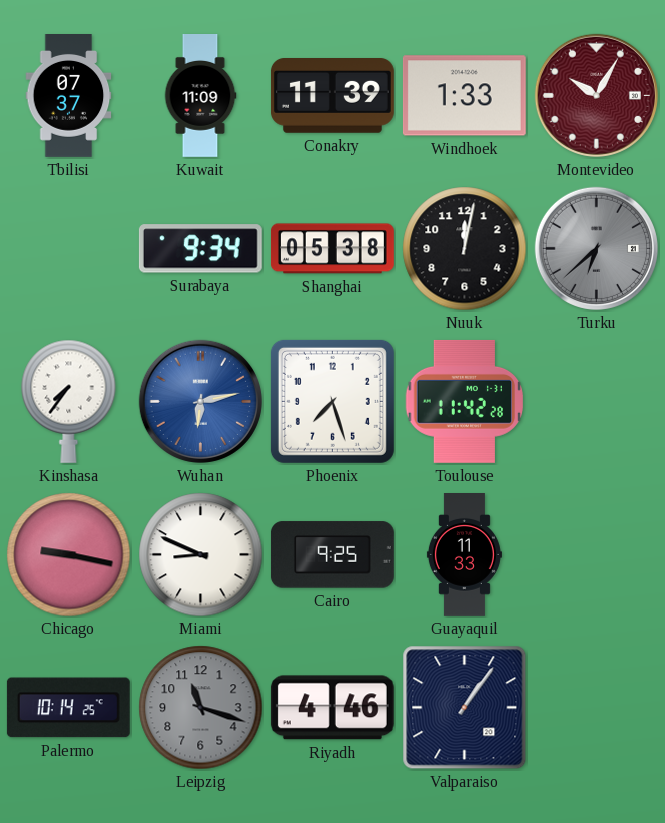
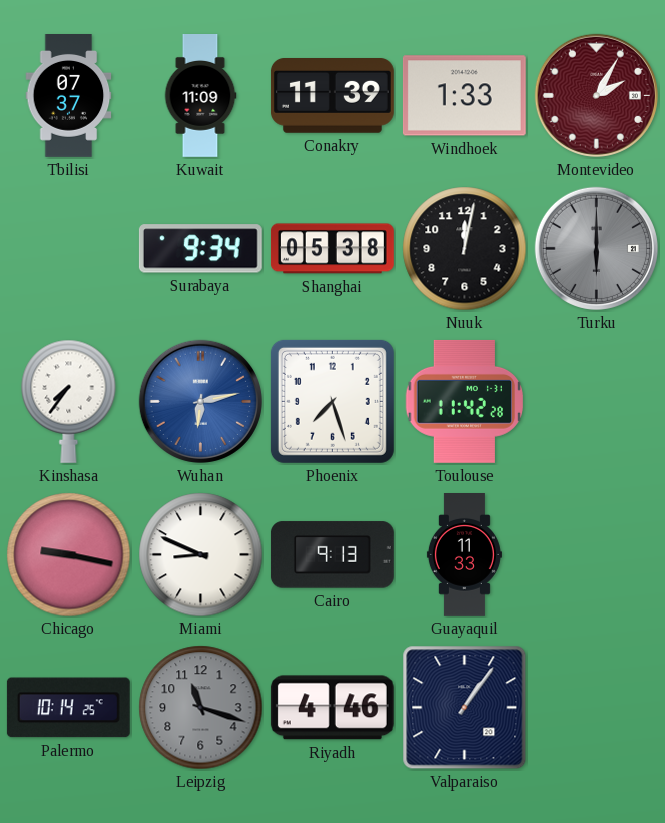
Montevideo: 10:05 -> 2:05 (596, 95)
Turku: 6:38 -> 6:00 (596, 248)
Cairo: 9:25 -> 9:13 (332, 555)
